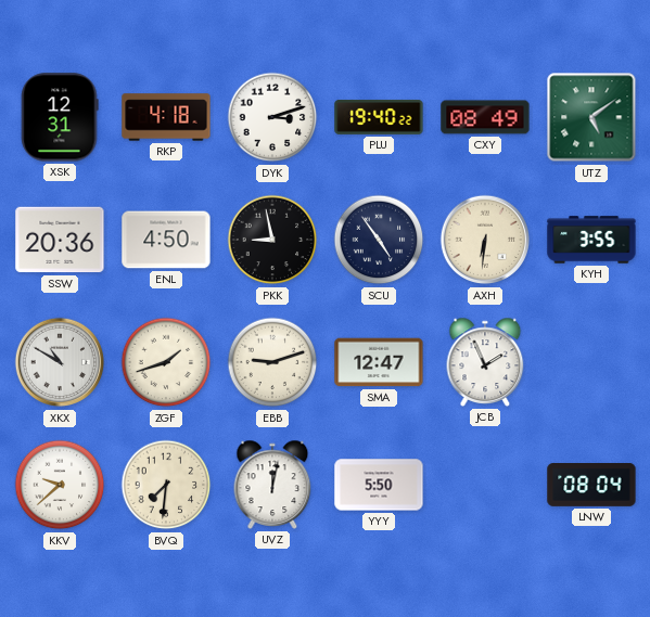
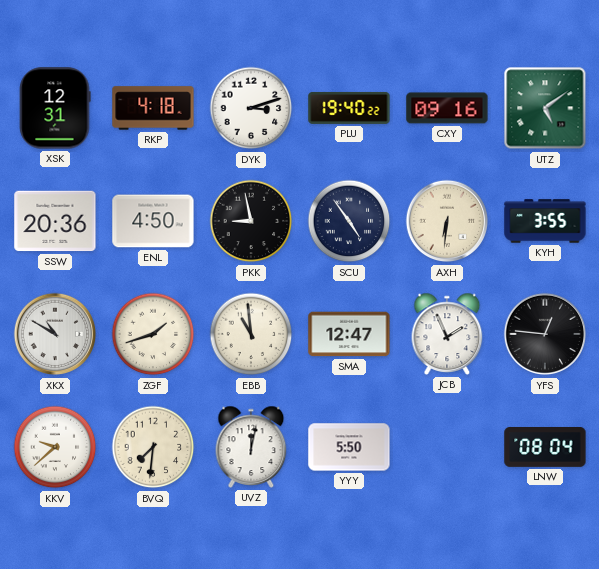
CXY: 08:49 -> 09:16 (447, 108)
EBB: 9:12 -> 10:59 (251, 334)
YFS: none -> 12:46 (545, 334)
